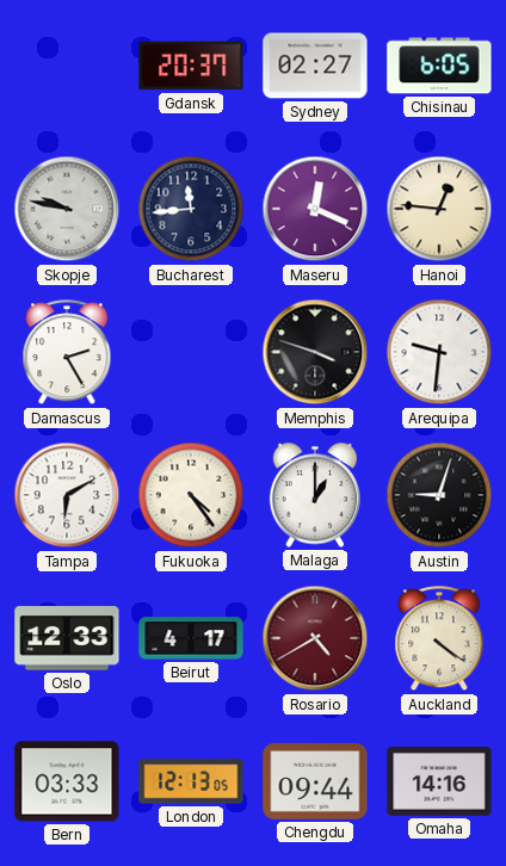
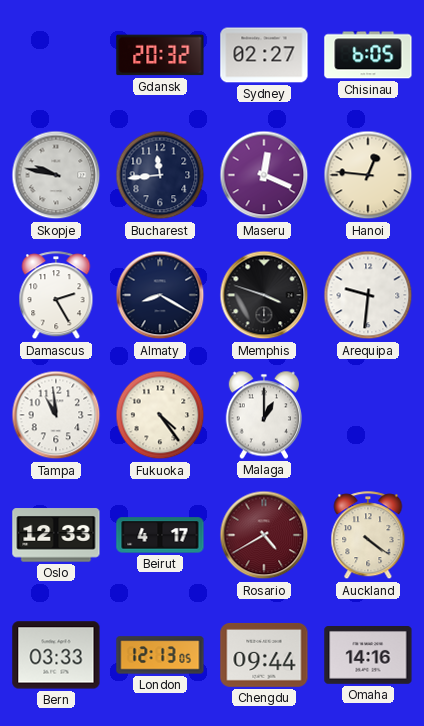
Gdansk: 20:37 -> 20:32 (160, 55)
Almaty: none -> 8:20 (160, 295)
Tampa: 6:10 -> 10:59 (56, 415)
Austin: 9:03 -> none (439, 495)
